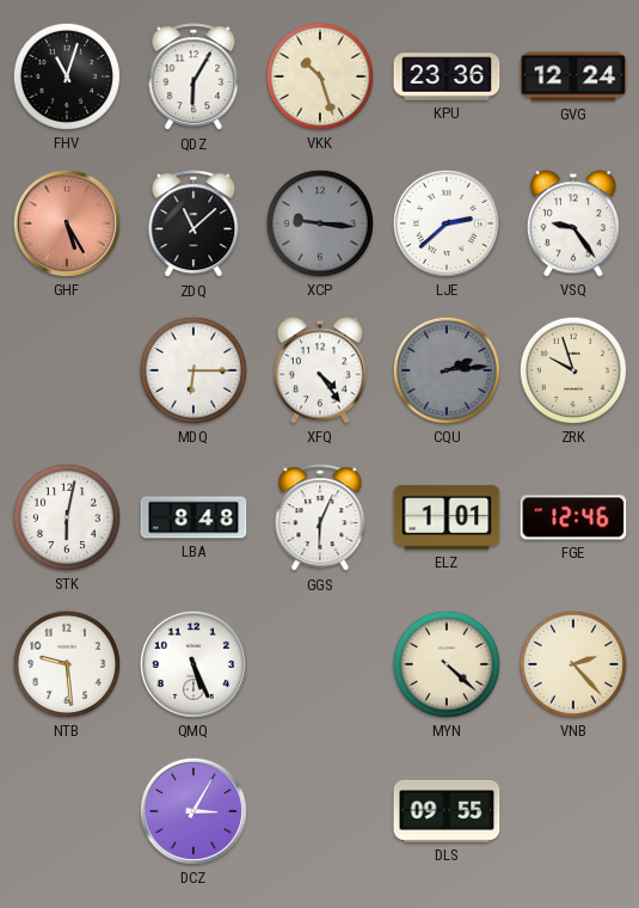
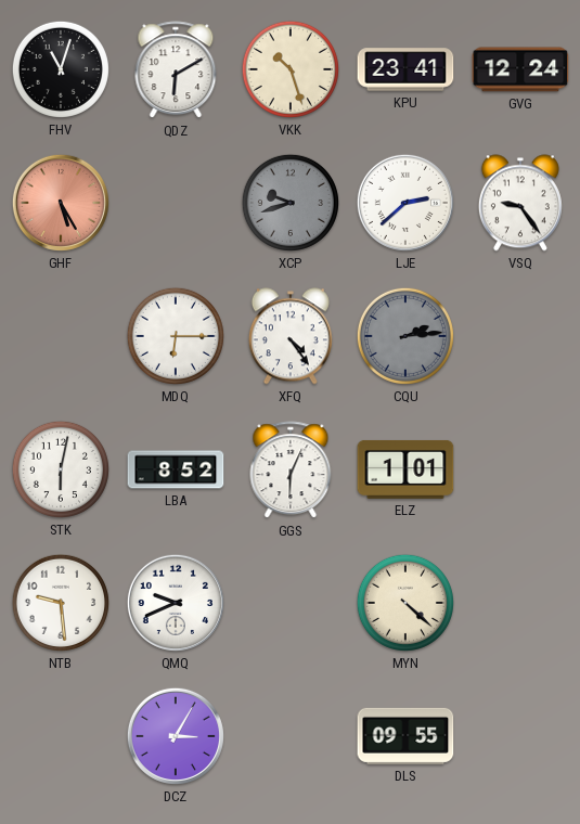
QDZ: 6:05 -> 6:10 (176, 70)
KPU: 23:36 -> 23:41 (405, 69)
ZDQ: 11:08 -> none (193, 225)
XCP: 9:16 -> 9:42 (291, 203)
ZRK: 9:57 -> none (573, 370)
LBA: 8:48 -> 8:52 (176, 469)
FGE: 12:46 -> none (573, 517)
QMQ: 5:26 -> 9:41 (176, 603)
VNB: 2:23 -> none (573, 664)
